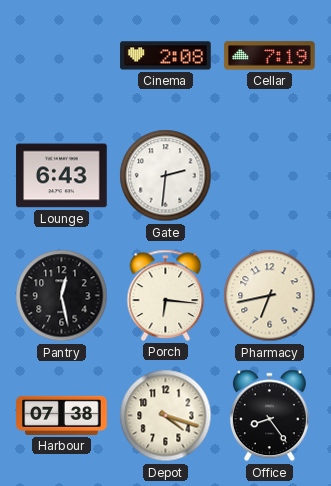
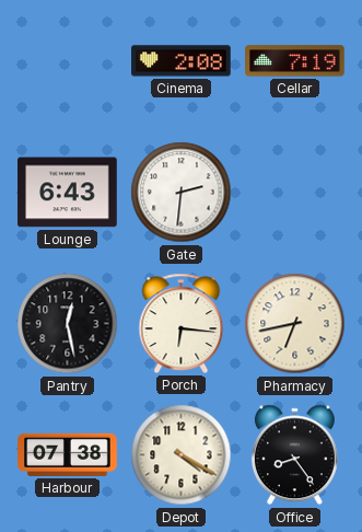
Depot: 4:18 -> 4:20 (182, 455)
